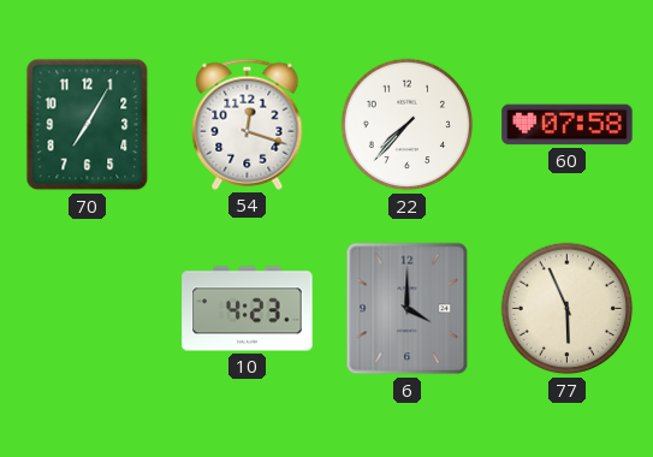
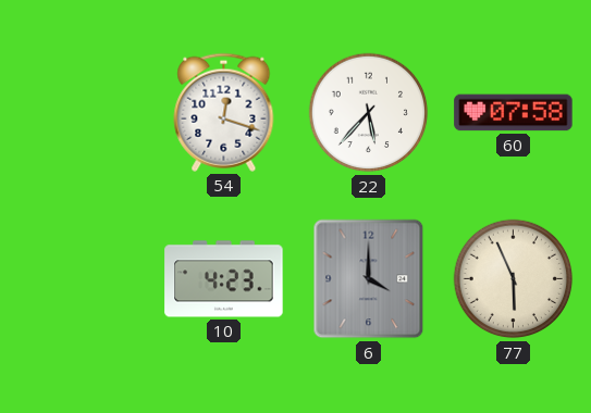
70: 7:05 -> none (88, 125)
22: 7:37 -> 5:37 (369, 113)
